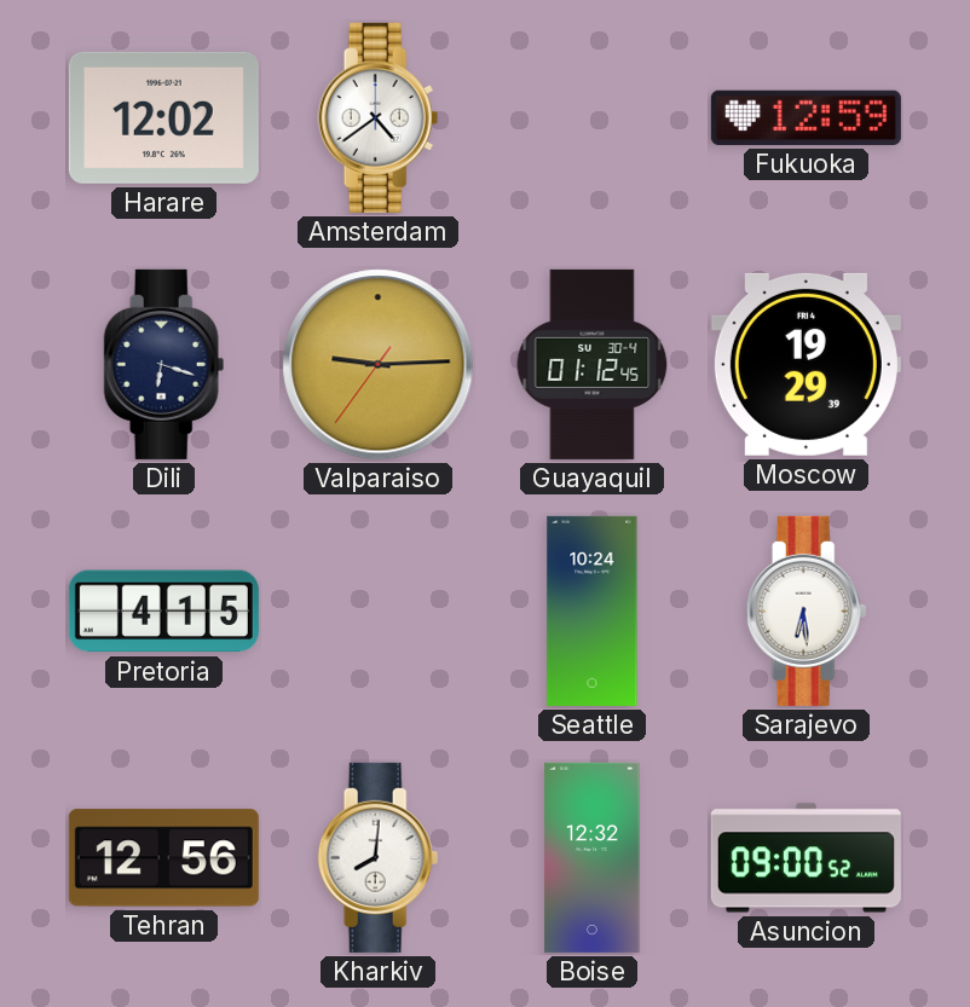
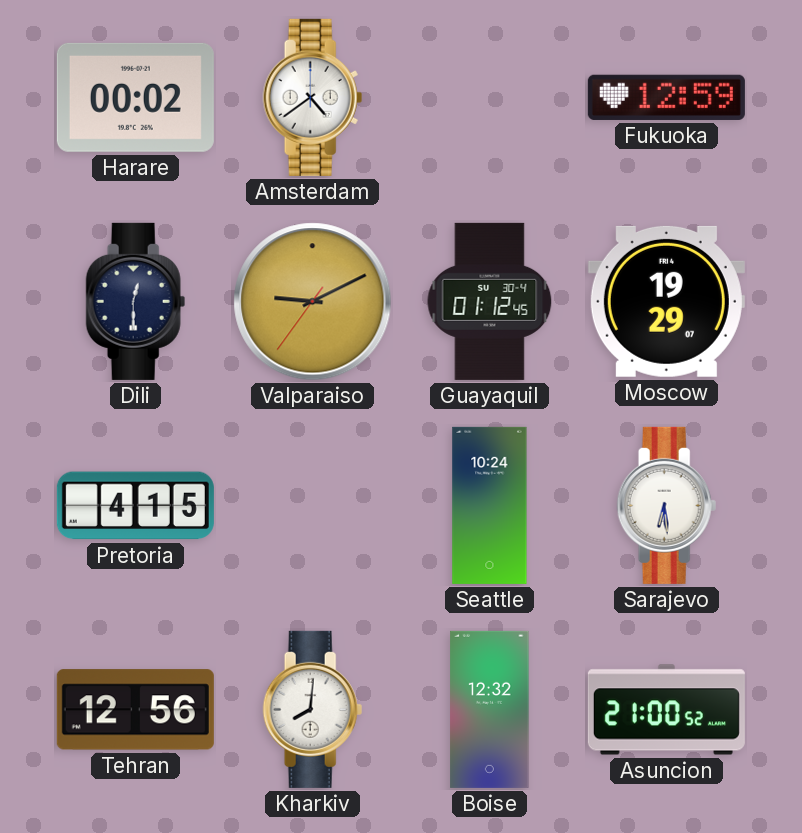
Harare: 12:02 -> 00:02 (135, 97)
Dili: 6:18 -> 12:30 (136, 301)
Valparaiso: 9:14 -> 9:10 (313, 302)
Moscow: 19:29:39 -> 19:29:07 (666, 301)
Asuncion: 09:00 -> 21:00 (666, 710)
